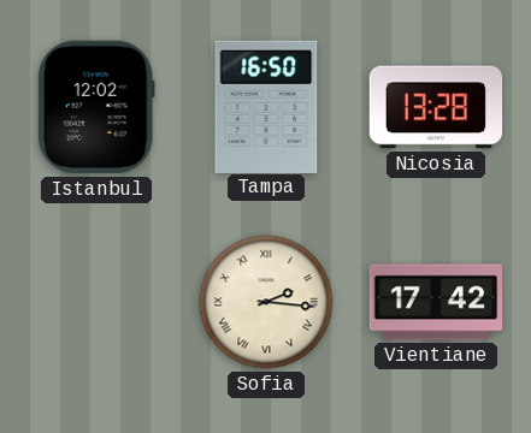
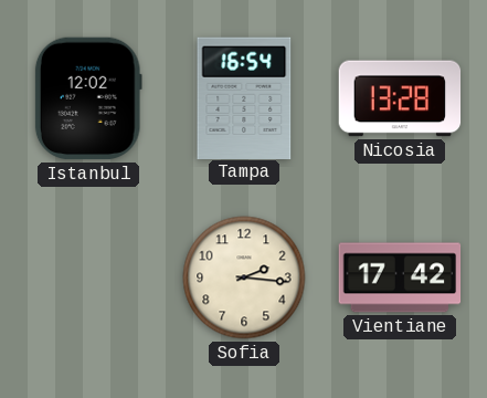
Tampa: 16:50 -> 16:54 (244, 97)
Sofia numerals: Roman -> Arabic (244, 277)
